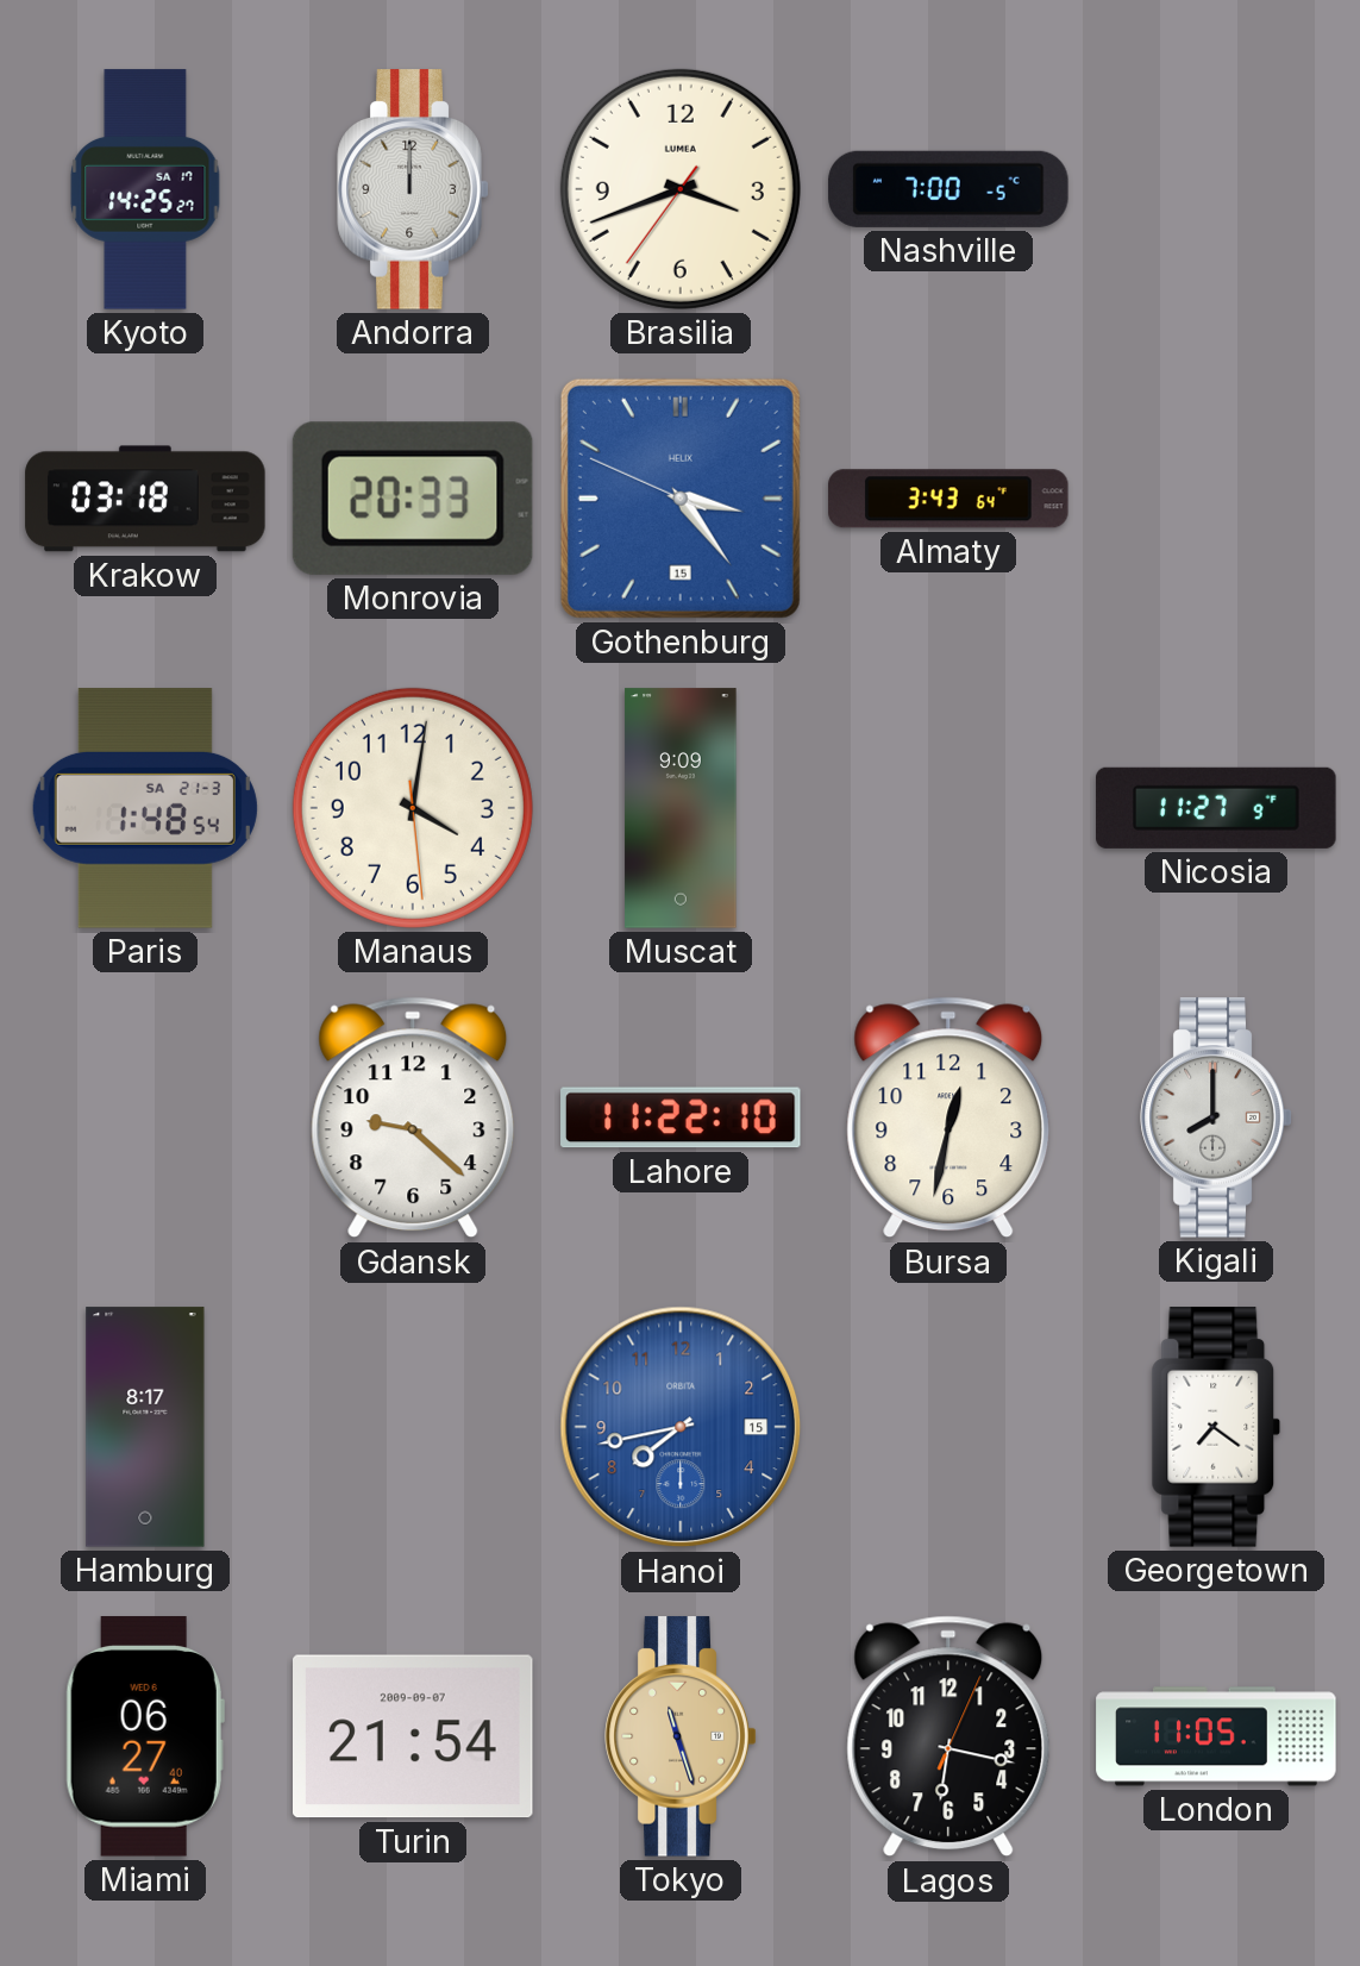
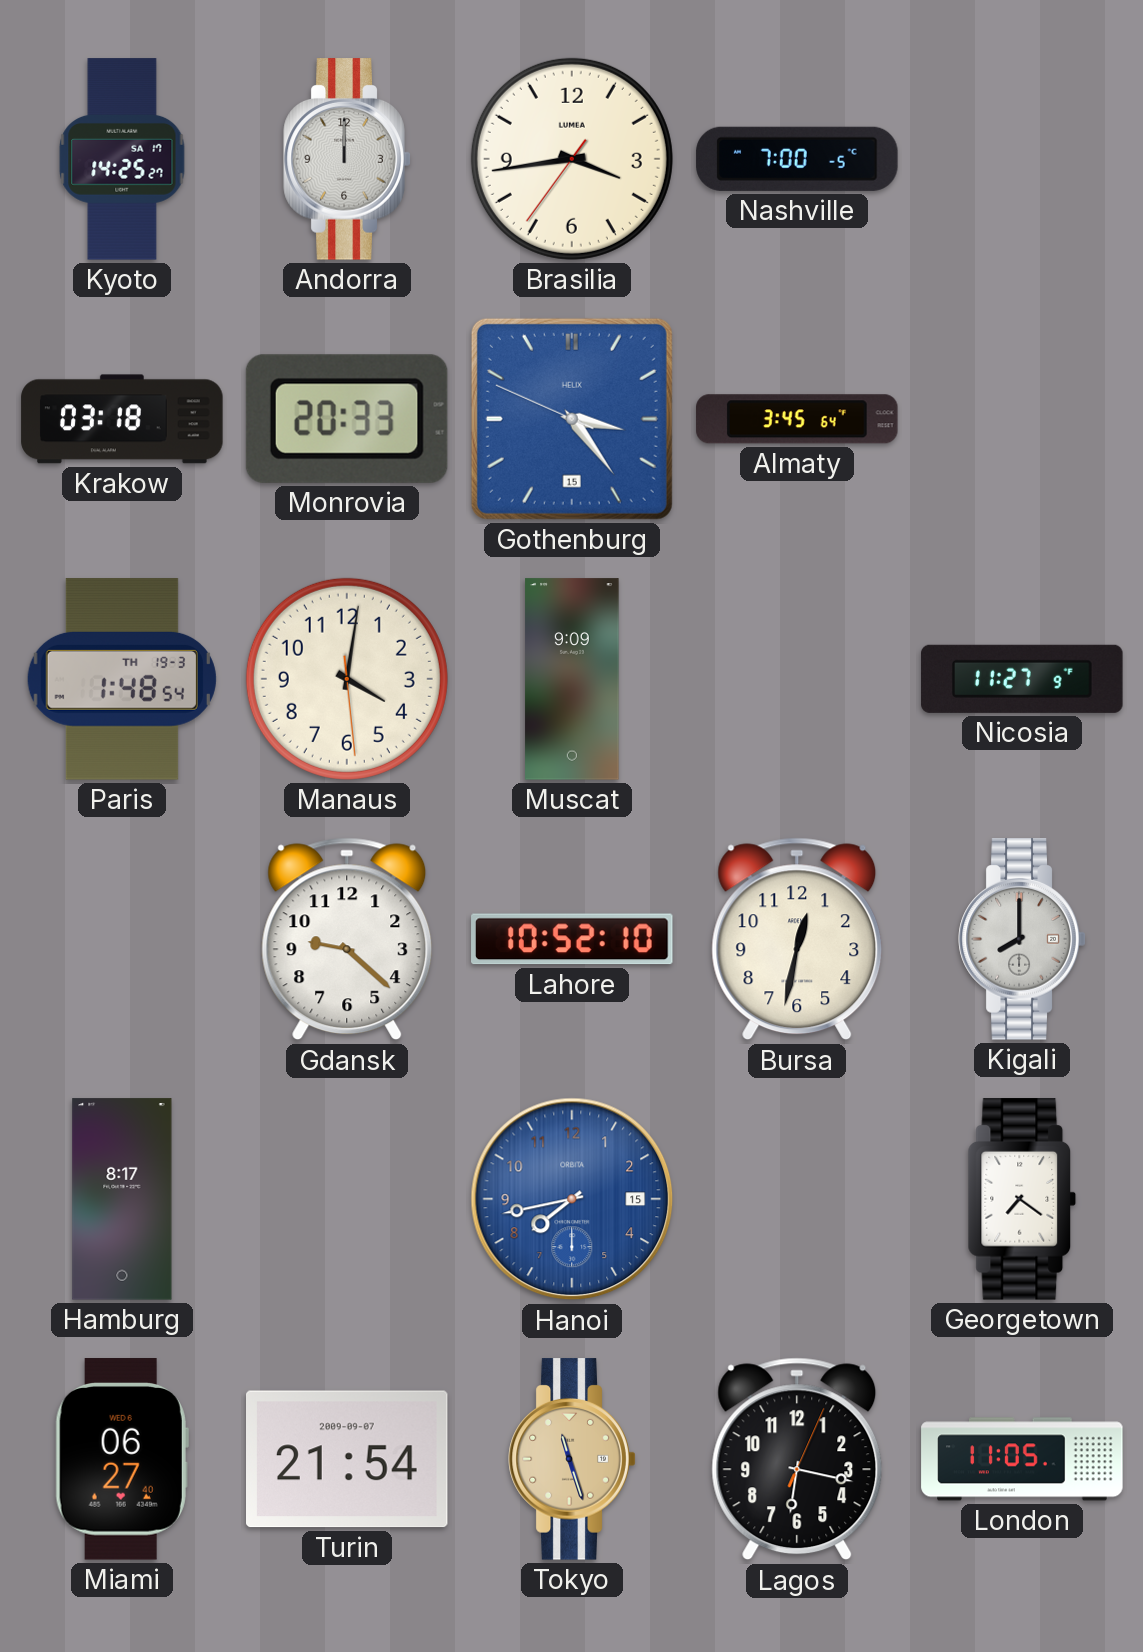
Brasilia: 3:41 -> 3:43 (572, 159)
Almaty: 3:43 -> 3:45 (797, 419)
Paris date: SA 21-3 -> TH 19-3 (122, 679)
Lahore: 11:22 -> 10:52 (572, 939)
